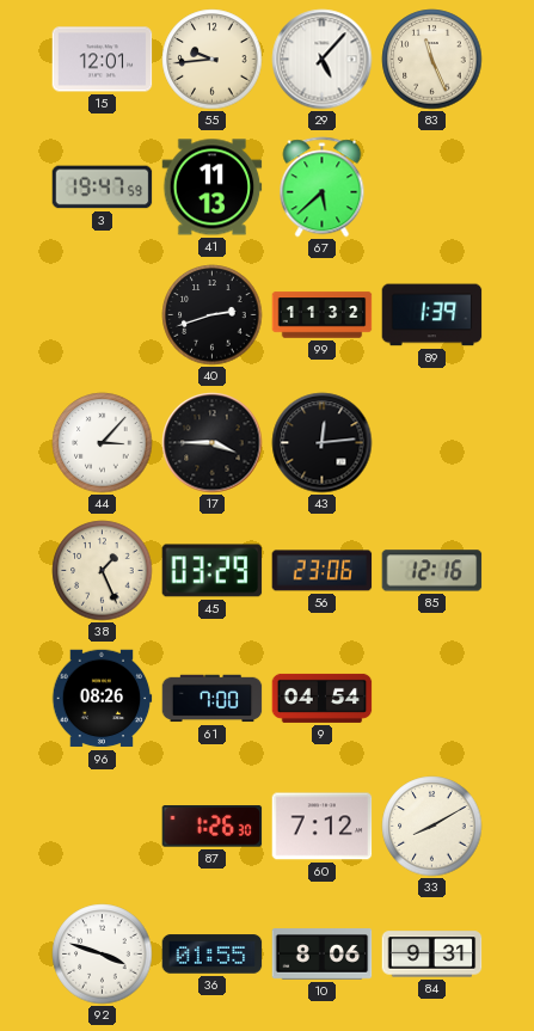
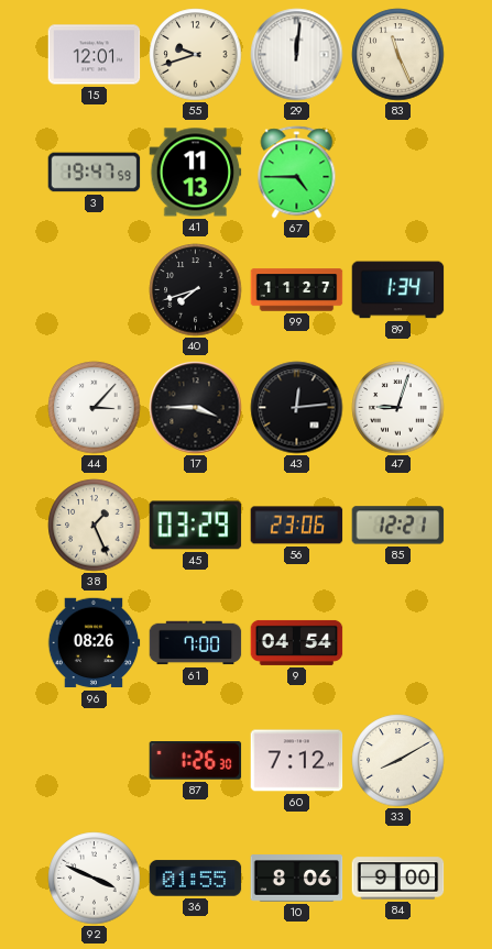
55: 9:44 -> 9:42 (196, 55)
29: 5:07 -> 12:01 (297, 55)
67: 5:38 -> 4:45 (297, 173)
40: 2:42 -> 7:42 (196, 290)
99: 11:32 -> 11:27 (297, 290)
89: 1:39 -> 1:34 (398, 290)
47: none -> 9:03 (398, 408)
85: 12:16 -> 12:21 (398, 526)
92: 3:48 -> 3:49 (95, 879)
84: 9:31 -> 9:00 (398, 879)
